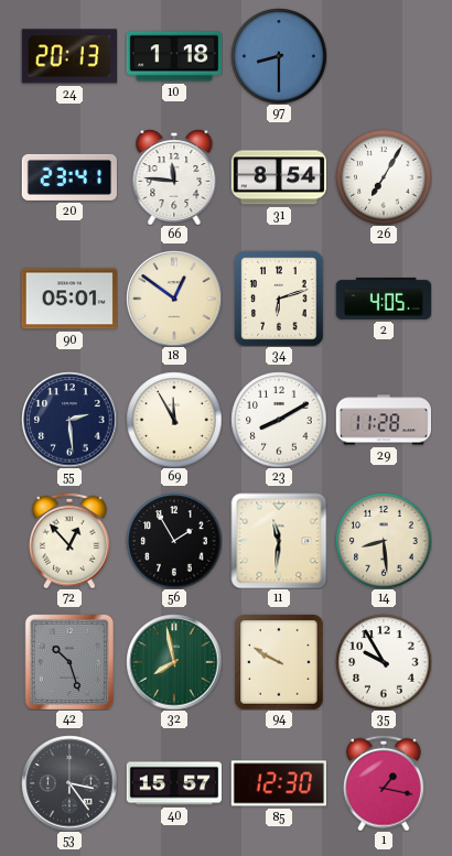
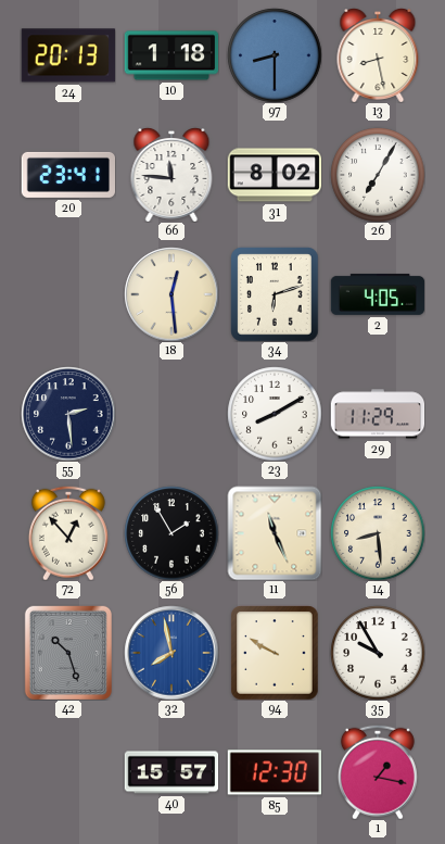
13: none -> 8:28 (378, 55)
31: 8:54 -> 8:02 (275, 175)
90: 05:01 -> none (68, 299)
18: 12:51 -> 12:29 (171, 294)
69: 11:55 -> none (174, 420)
29: 11:28 -> 11:29 (378, 414)
11: 11:31 -> 11:26 (275, 533)
32 dial: green -> blue (171, 653)
53: 3:24 -> none (69, 783)
